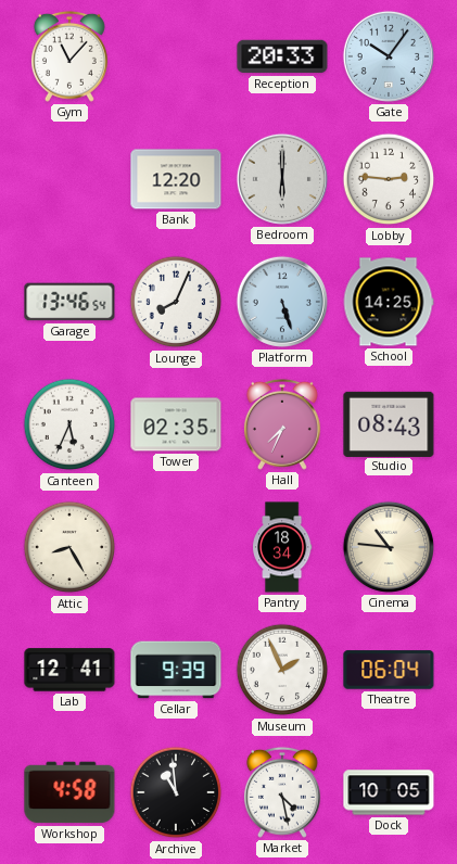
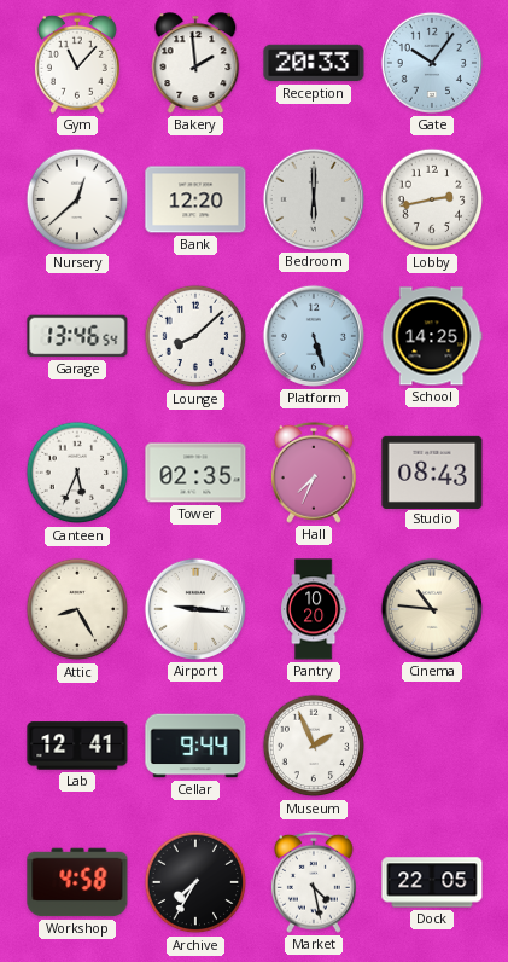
Bakery: none -> 1:59 (195, 63)
Nursery: none -> 12:38 (77, 199)
Lobby: 2:46 -> 2:43 (432, 199)
Lounge: 8:04 -> 8:08 (195, 336)
Airport: none -> 9:16 (195, 609)
Pantry: 18:34 -> 10:20 (315, 609)
Cellar: 9:39 -> 9:44 (195, 746)
Theatre: 06:04 -> none (389, 670)
Archive: 10:59 -> 7:35 (195, 882)
Dock: 10:05 -> 22:05 (432, 882)
